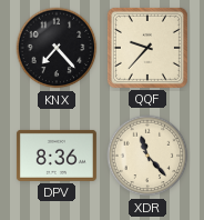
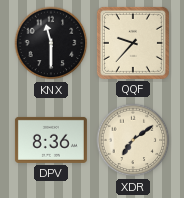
KNX: 7:23 -> 11:30 (51, 43)
XDR: 11:23 -> 7:09 (133, 140)
